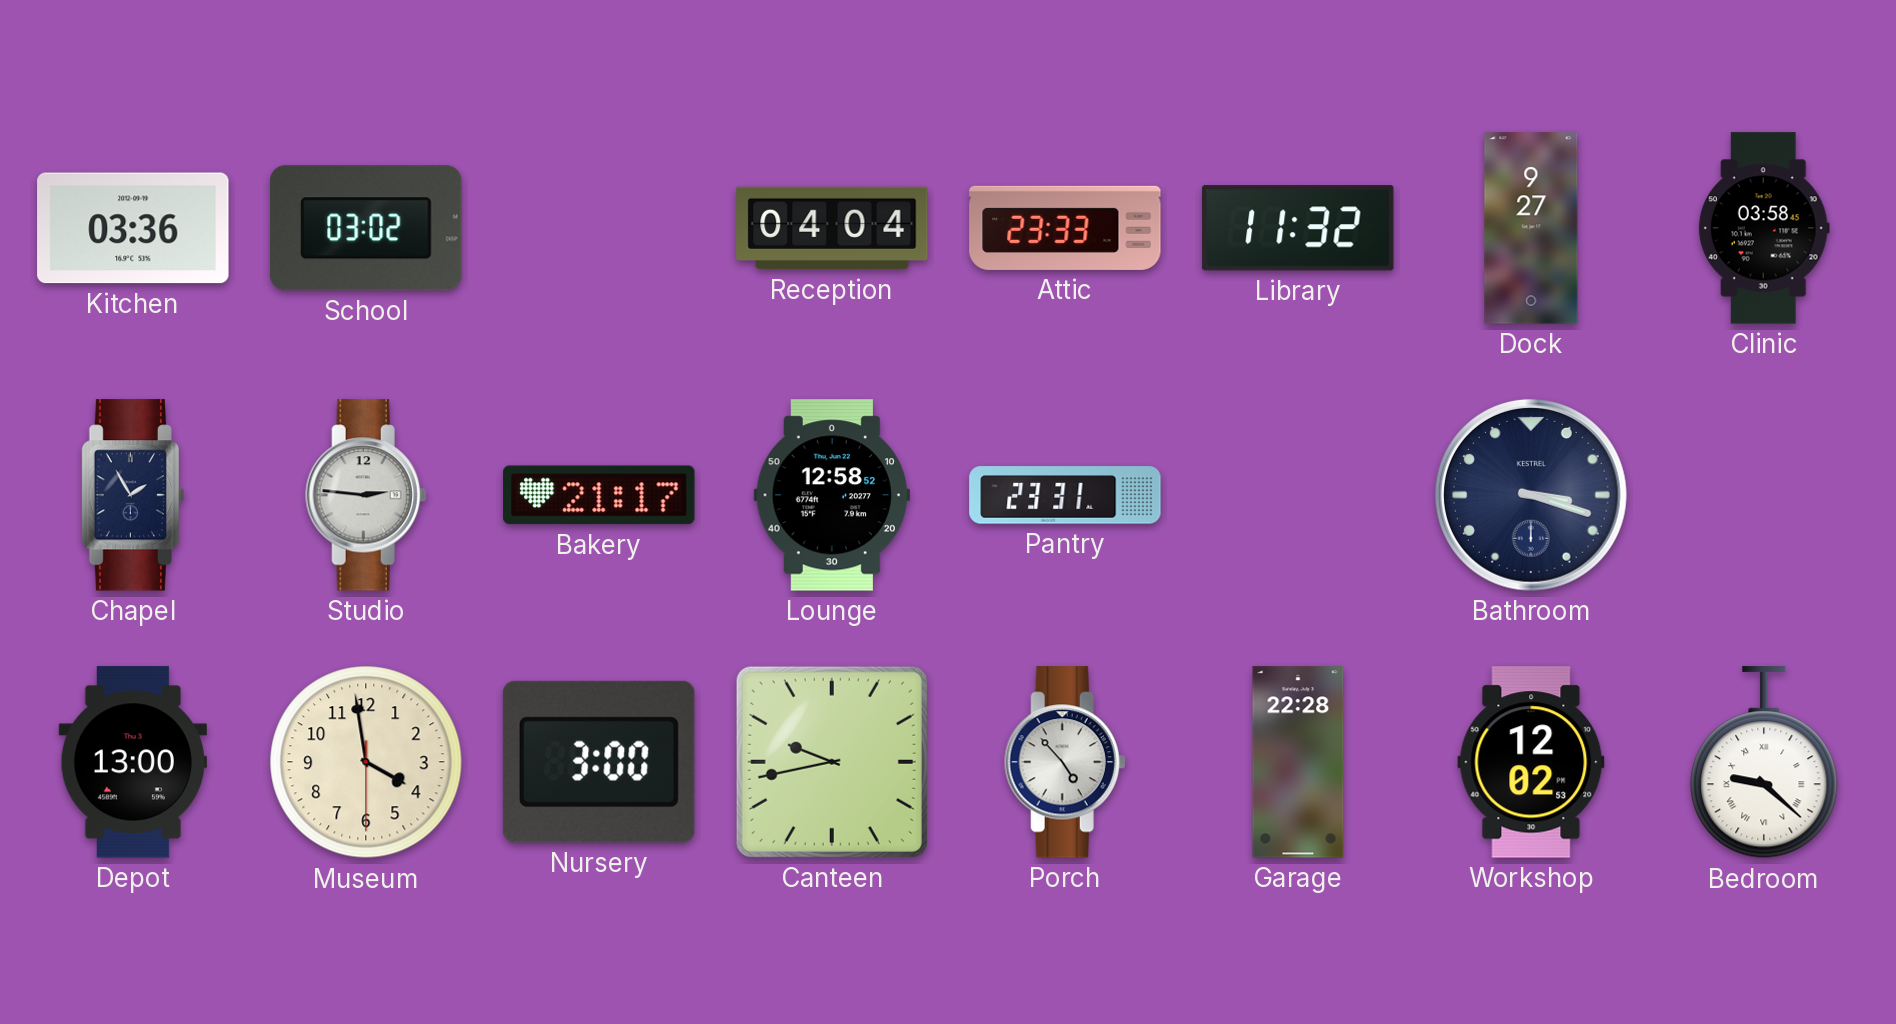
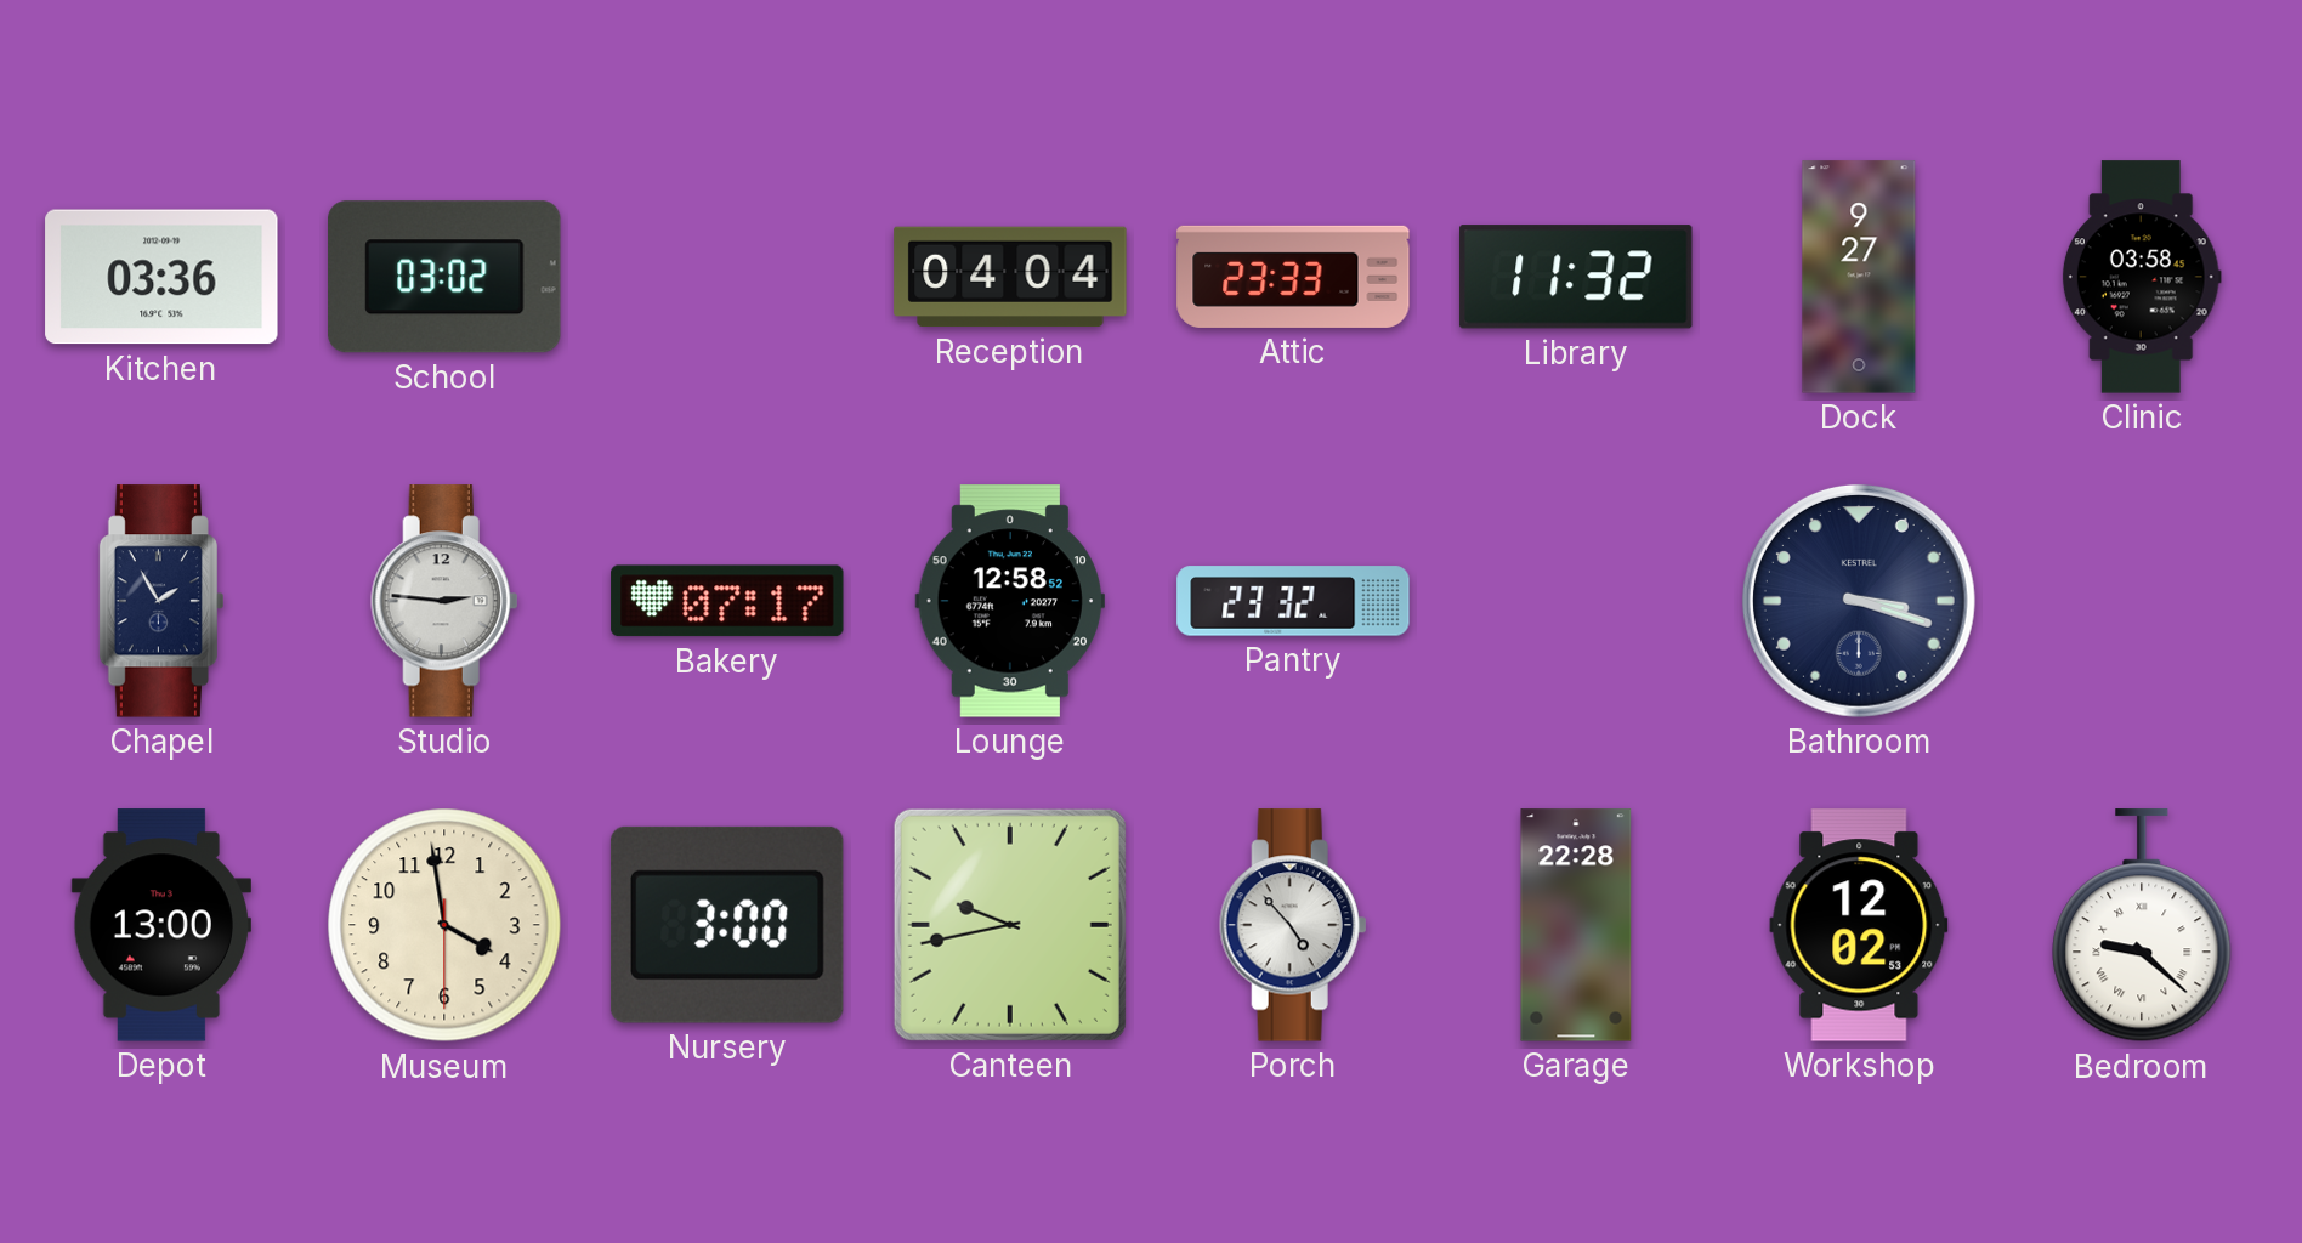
Bakery: 21:17 -> 07:17 (727, 601)
Pantry: 23:31 -> 23:32 (1293, 601)
